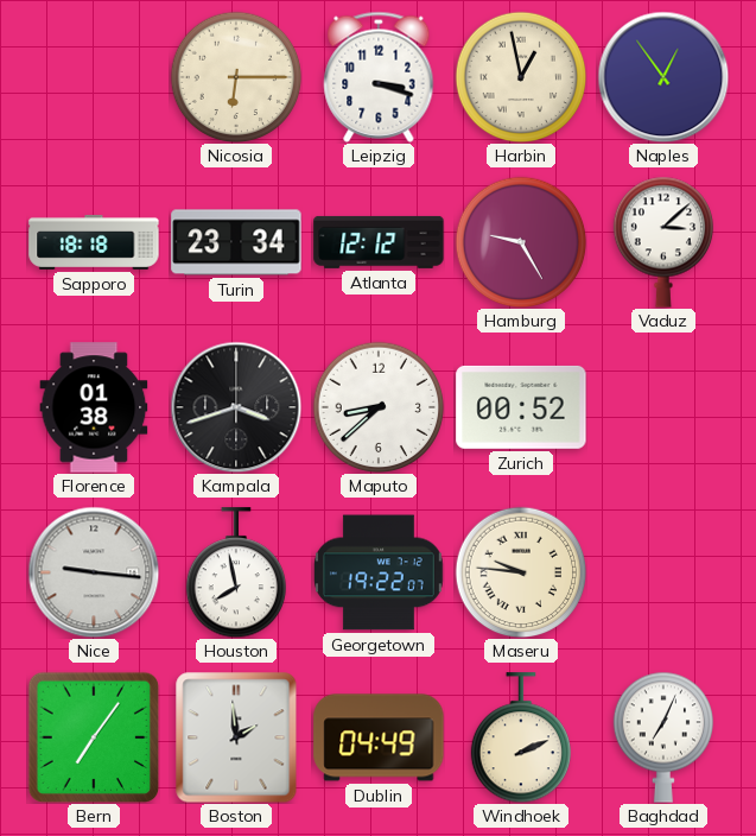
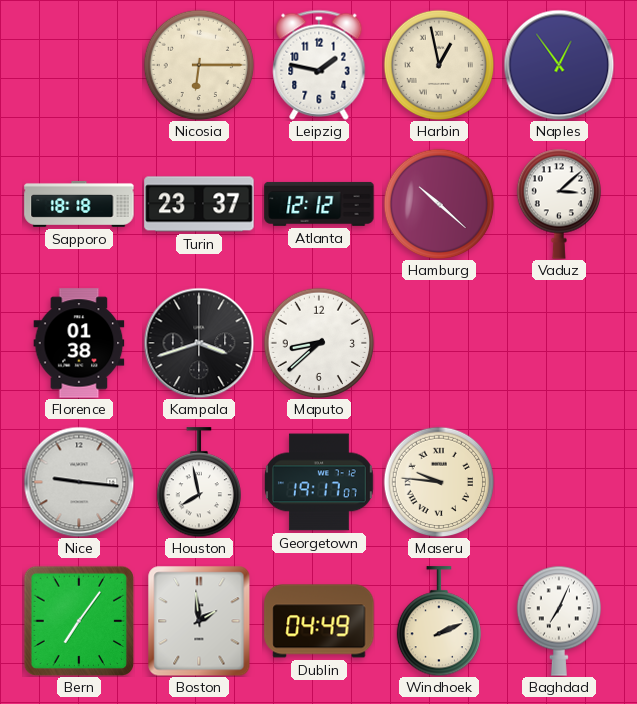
Leipzig: 3:18 -> 1:47 (319, 65)
Turin: 23:34 -> 23:37 (199, 204)
Hamburg: 9:25 -> 10:22 (439, 204)
Zurich: 00:52 -> none (521, 407)
Georgetown: 19:22 -> 19:17 (320, 482)
